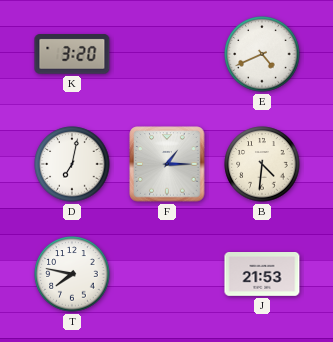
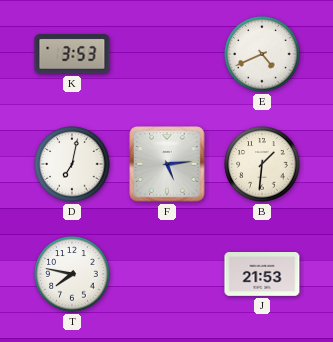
K: 3:20 -> 3:53 (72, 54)
F: 1:15 -> 5:14 (167, 164)
B: 4:31 -> 1:31 (262, 164)
